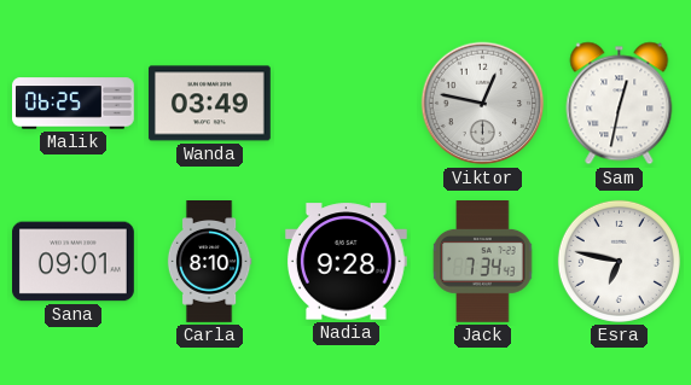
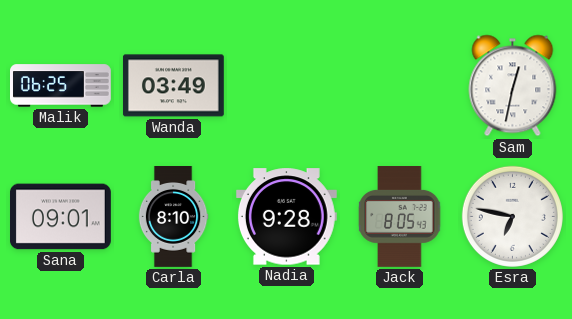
Viktor: 12:47 -> none (483, 104)
Jack: 7:34 -> 8:05 (400, 217)
